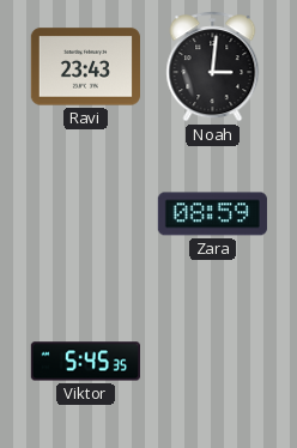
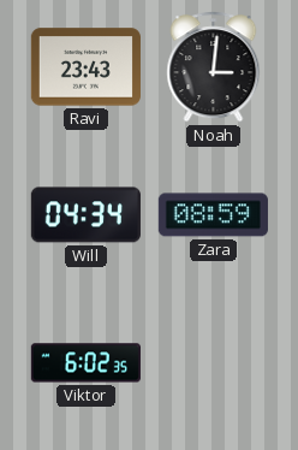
Will: none -> 04:34 (85, 215)
Viktor: 5:45 -> 6:02 (85, 363)
